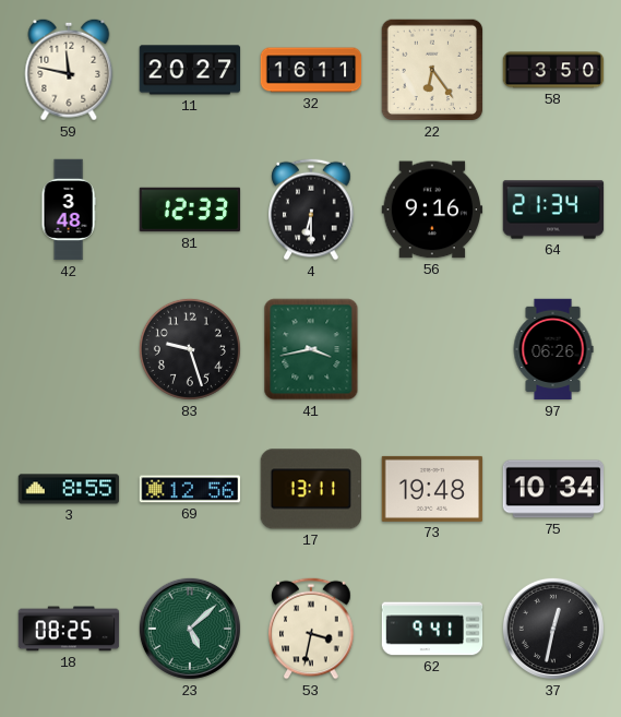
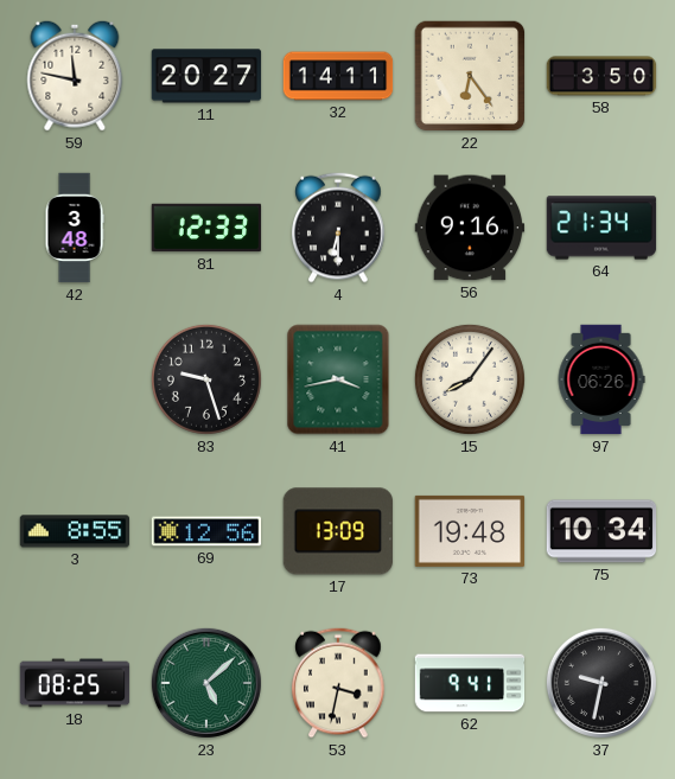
32: 16:11 -> 14:11 (338, 76)
15: none -> 8:06 (470, 379)
17: 13:11 -> 13:09 (337, 531)
37: 12:32 -> 9:32 (601, 683)
